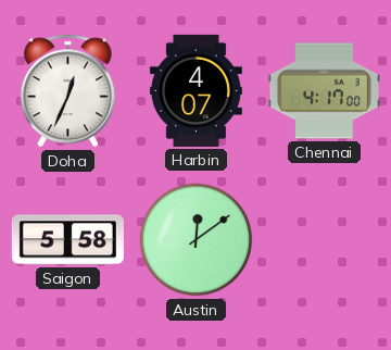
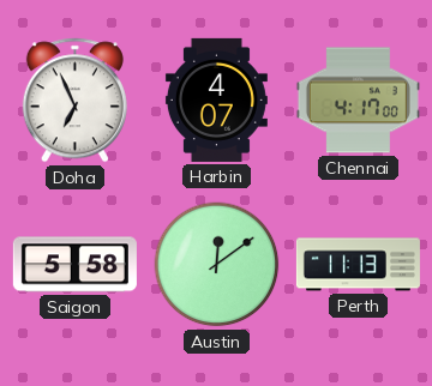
Doha: 12:34 -> 6:56 (74, 101)
Perth: none -> 11:13 (358, 265)
